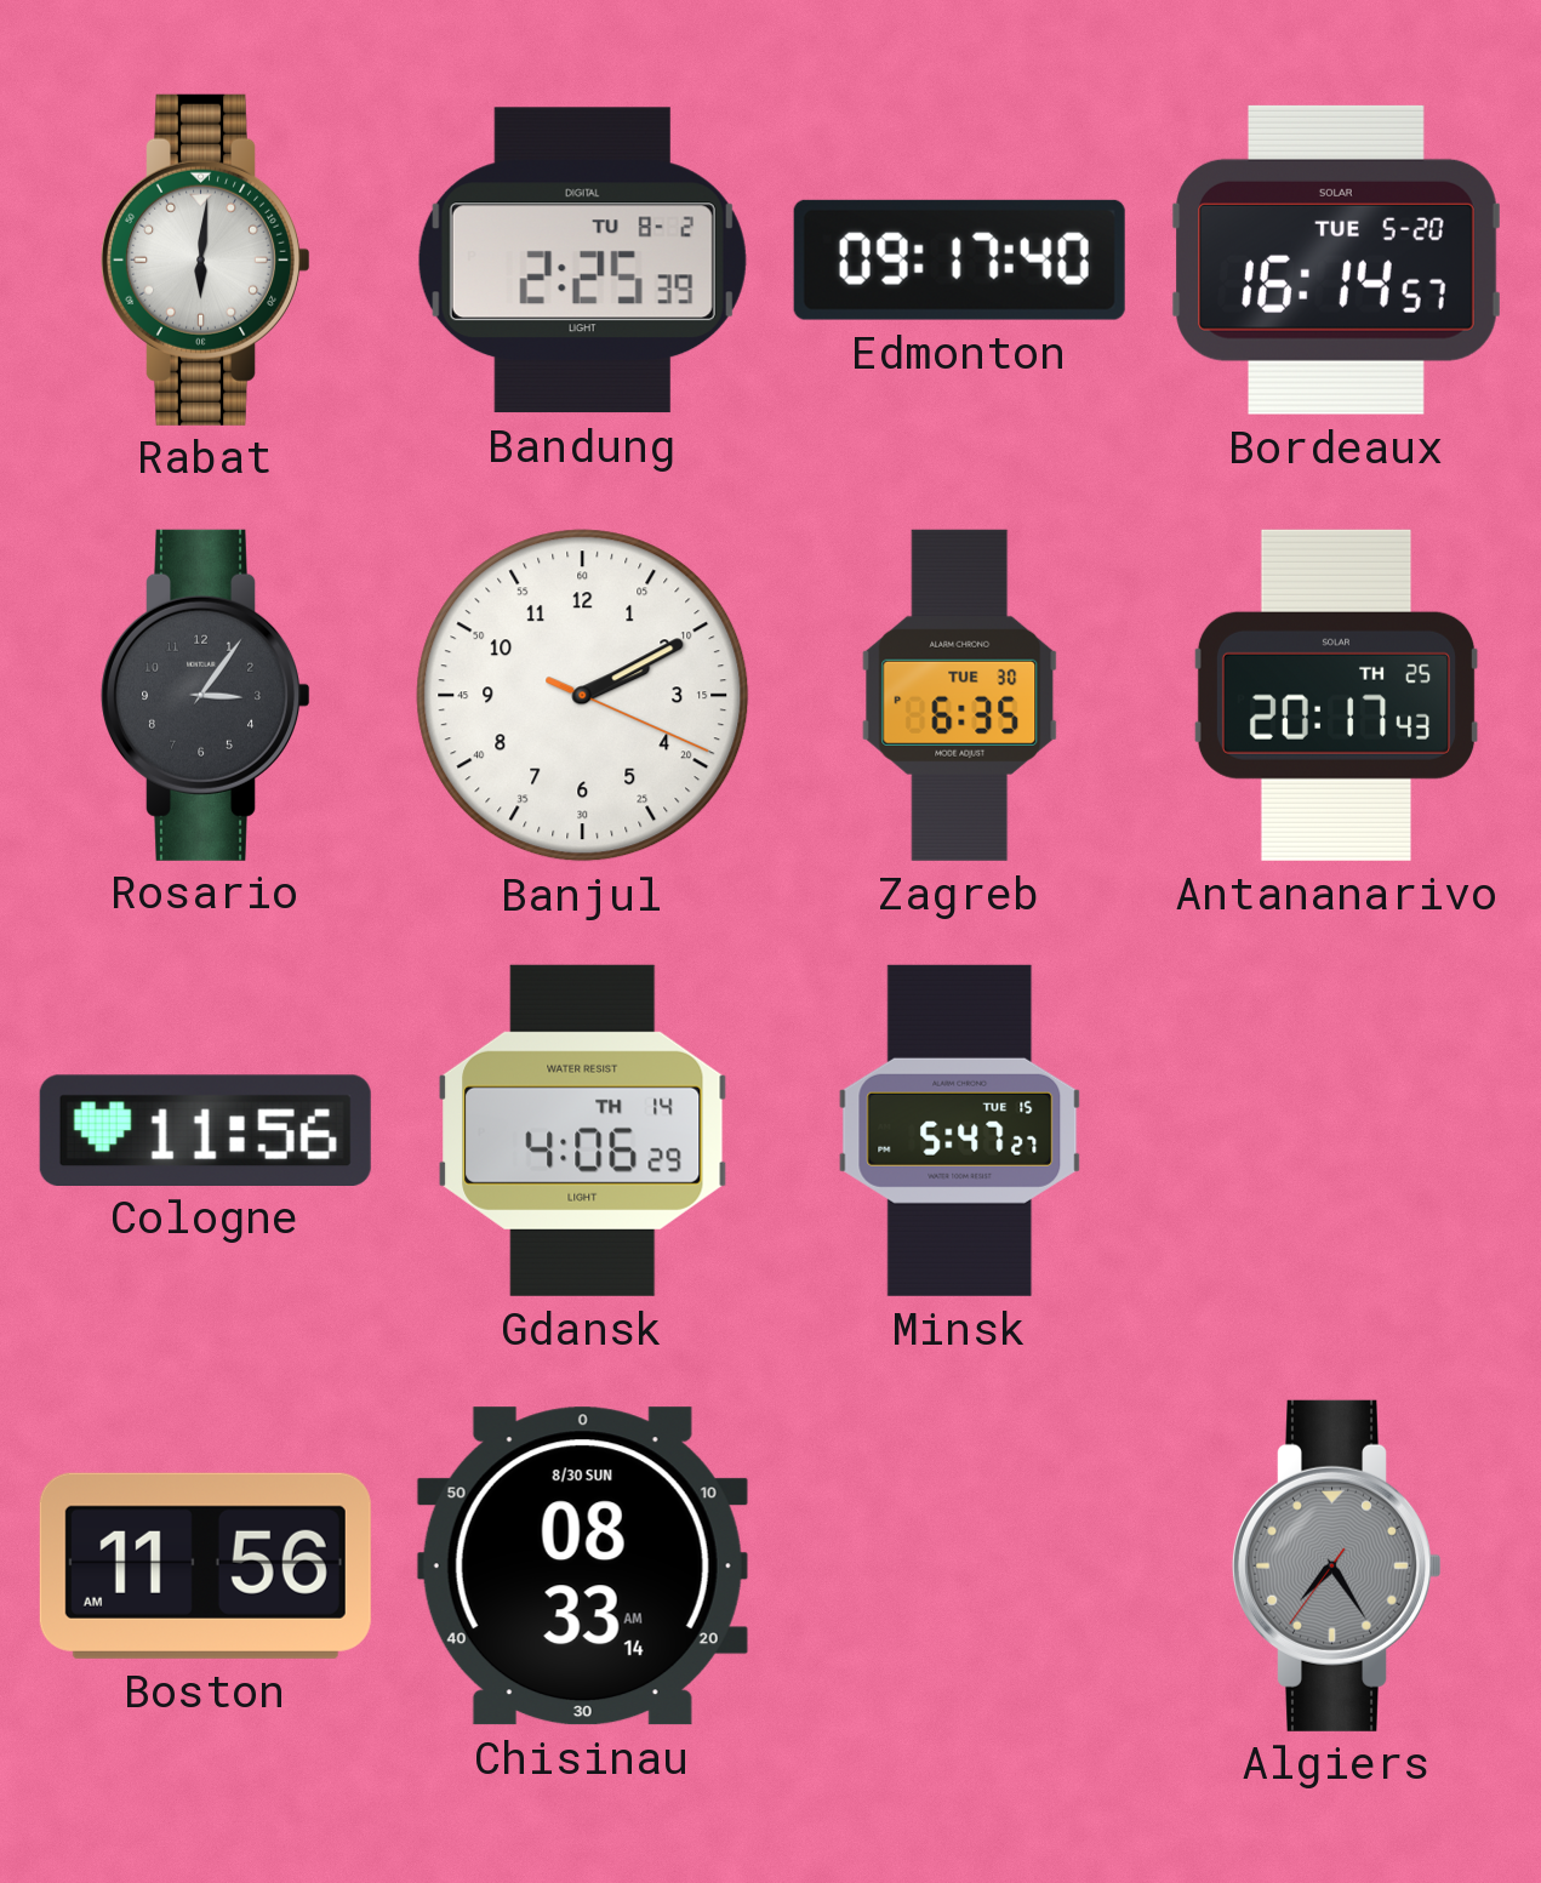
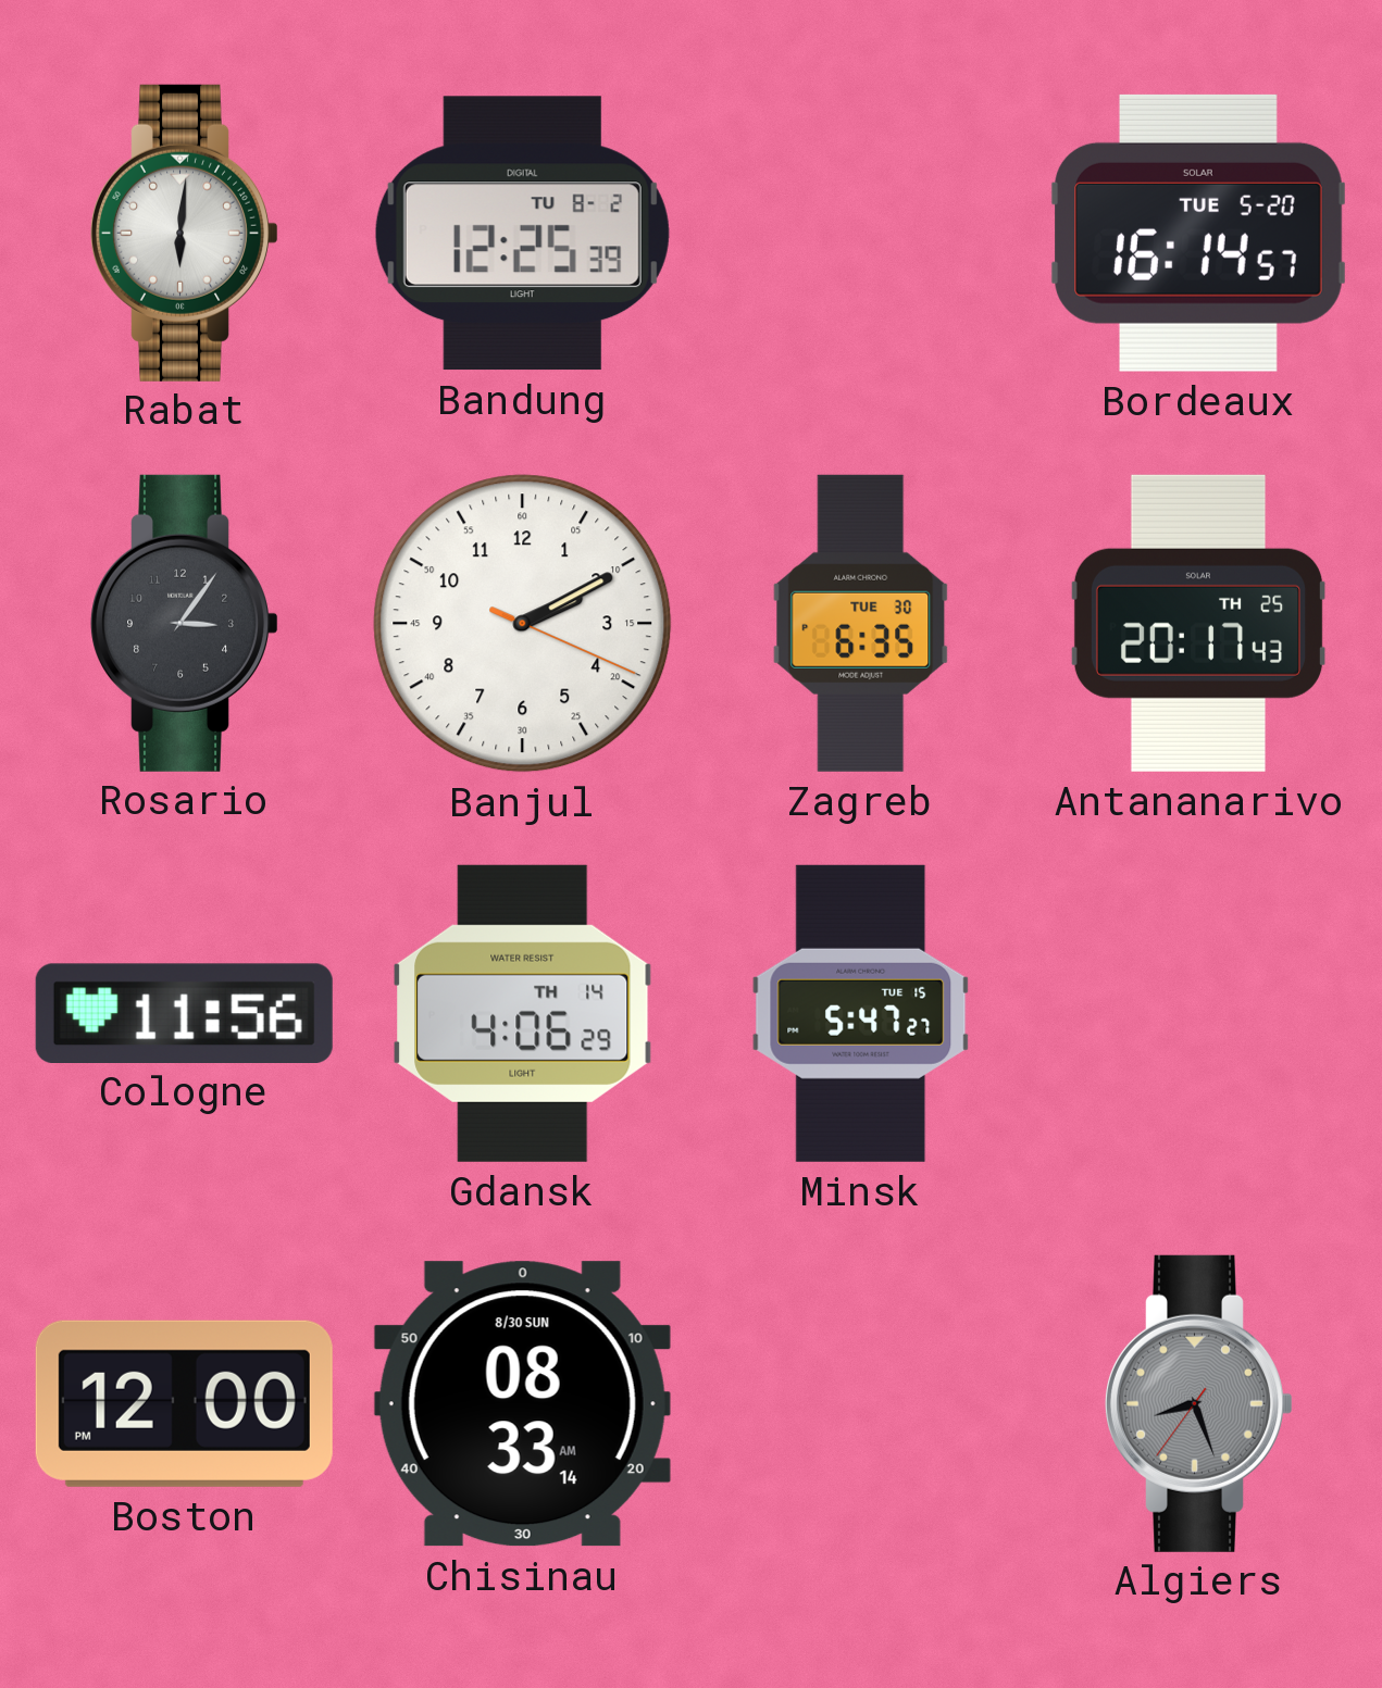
Bandung: 2:25 -> 12:25 (522, 234)
Edmonton: 09:17 -> none (959, 259)
Boston: 11:56 -> 12:00 (184, 1403)
Algiers: 7:24 -> 8:26 (1199, 1403)
